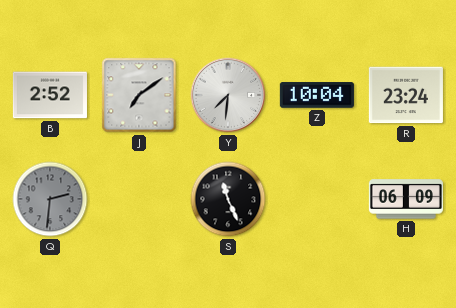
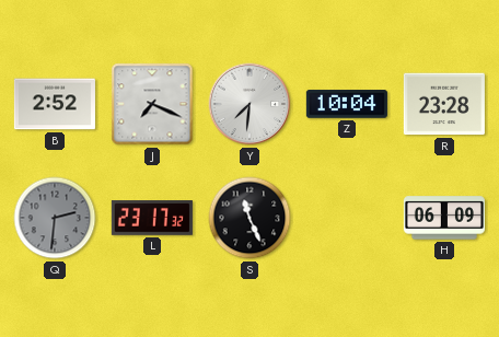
J: 7:09 -> 7:19 (152, 104)
R: 23:24 -> 23:28 (444, 104)
L: none -> 23:17 (152, 219)
